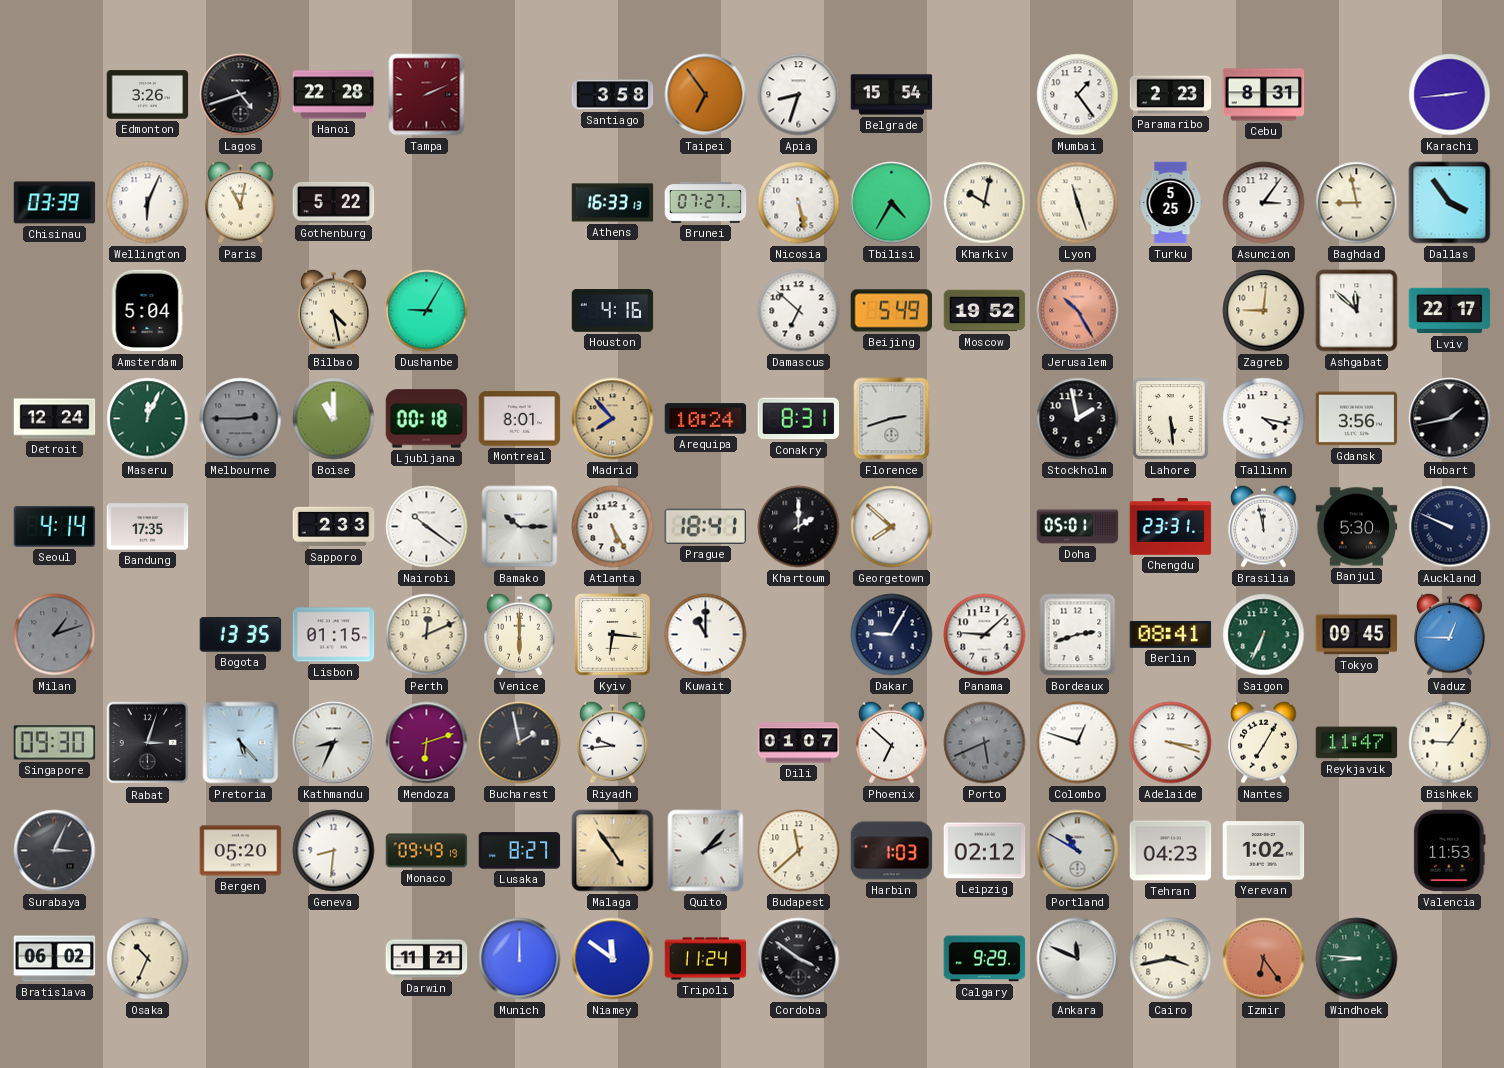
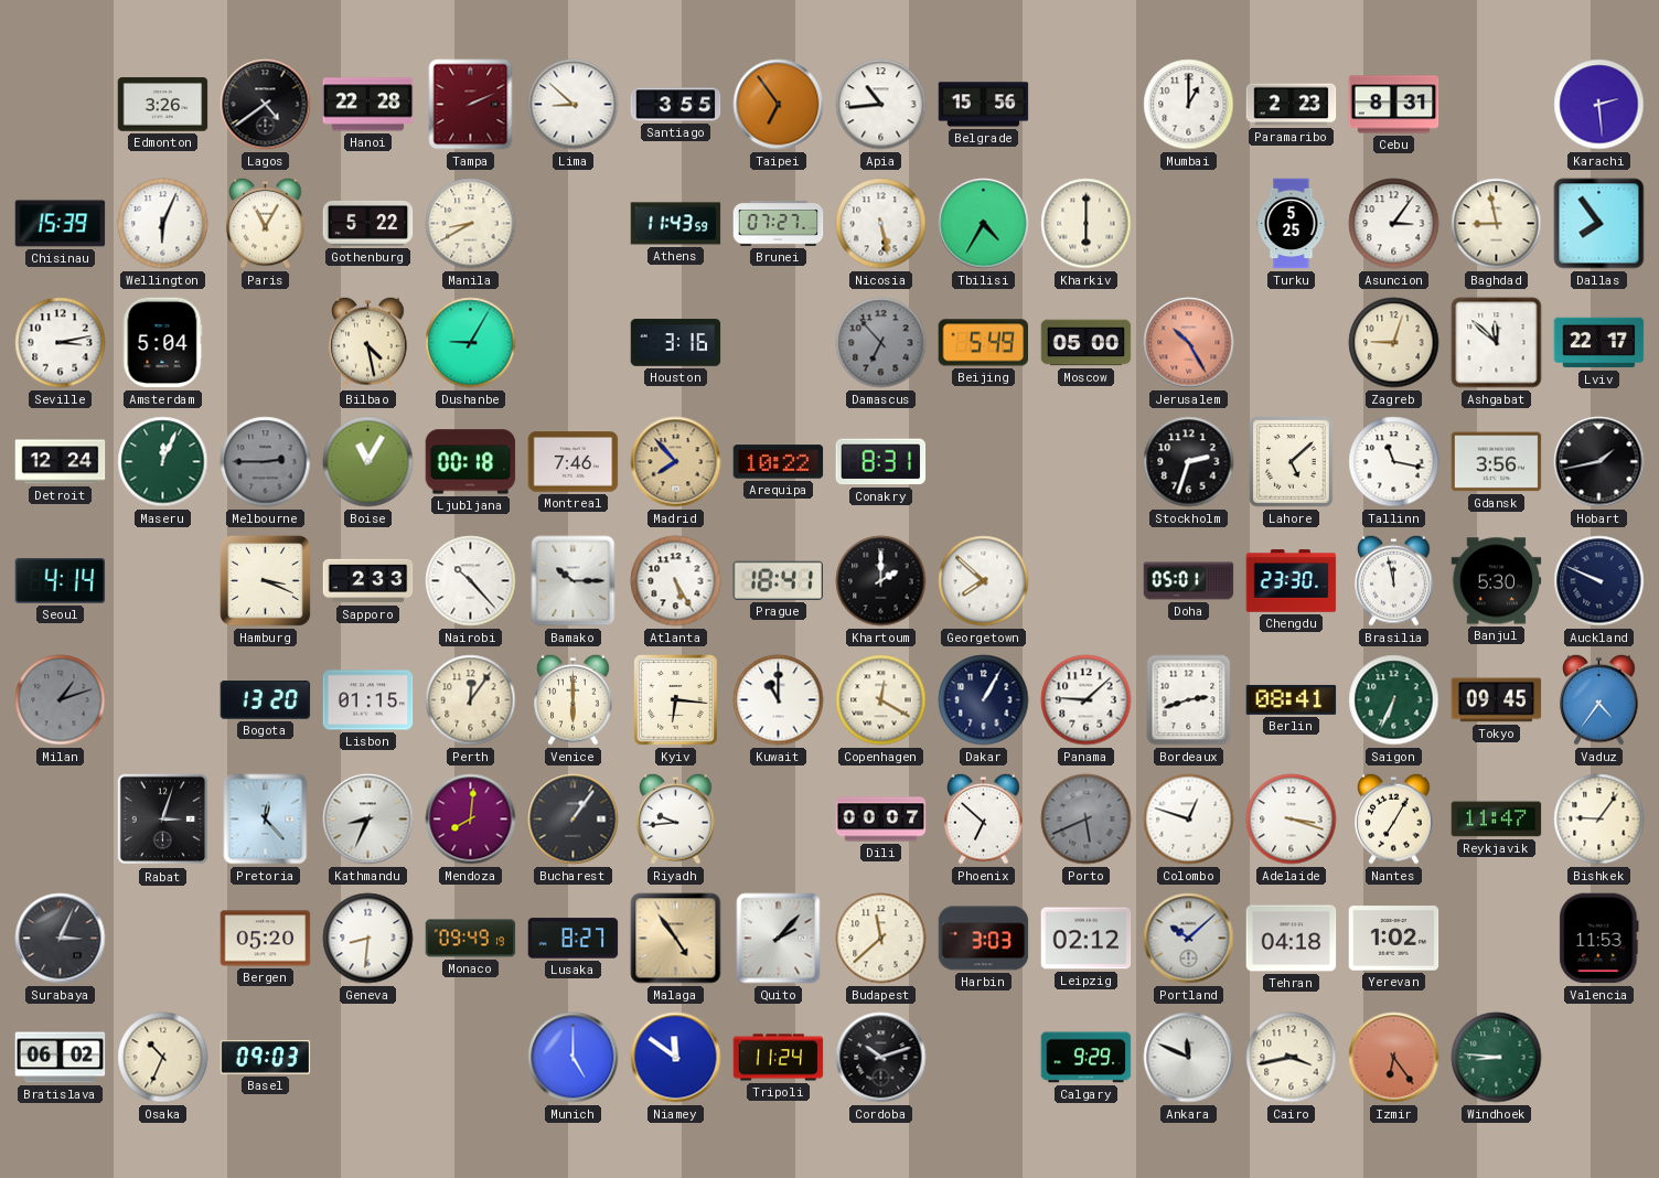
Lagos: 4:42 -> 4:39 (266, 105)
Lima: none -> 8:52 (574, 105)
Santiago: 3:58 -> 3:55 (676, 105)
Apia: 8:33 -> 10:44 (881, 105)
Belgrade: 15:54 -> 15:56 (984, 105)
Mumbai: 1:24 -> 1:00 (1189, 105)
Karachi: 2:44 -> 2:29 (1599, 105)
Chisinau: 03:39 -> 15:39 (61, 224)
Paris: 11:02 -> 11:05 (266, 223)
Manila: none -> 8:40 (471, 224)
Athens: 16:33 -> 11:43 (676, 224)
Kharkiv: 10:02 -> 6:00 (1087, 224)
Lyon: 11:27 -> none (1078, 203)
Dallas: 3:54 -> 7:54 (1599, 224)
Seville: none -> 3:13 (61, 343)
Houston: 4:16 -> 3:16 (676, 343)
Damascus: 6:52 -> 6:53 (881, 343)
Damascus dial: white -> grey (881, 343)
Moscow: 19:52 -> 05:00 (1087, 343)
Zagreb: 9:01 -> 9:03 (1394, 343)
Boise: 11:00 -> 11:05 (368, 462)
Montreal: 8:01 -> 7:46 (574, 462)
Arequipa: 10:24 -> 10:22 (779, 462)
Florence: 2:42 -> none (892, 419)
Stockholm: 1:58 -> 2:33 (1189, 462)
Lahore: 5:29 -> 5:08 (1292, 462)
Tallinn: 4:17 -> 11:17 (1394, 462)
Bandung: 17:35 -> none (148, 527)
Hamburg: none -> 3:19 (265, 580)
Nairobi: 10:21 -> 10:23 (471, 581)
Chengdu: 23:31 -> 23:30 (1292, 581)
Bogota: 13:35 -> 13:20 (266, 700)
Perth: 12:11 -> 12:06 (471, 700)
Copenhagen: none -> 12:20 (881, 700)
Dakar: 9:05 -> 1:05 (984, 700)
Vaduz: 12:45 -> 4:36 (1599, 699)
Singapore: 09:30 -> none (55, 743)
Pretoria: 5:23 -> 12:23 (266, 820)
Mendoza: 6:12 -> 8:01 (471, 820)
Bucharest: 1:58 -> 1:06 (574, 820)
Dili: 01:07 -> 00:07 (881, 820)
Harbin: 1:03 -> 3:03 (984, 939)
Portland: 10:50 -> 10:08 (1189, 939)
Tehran: 04:23 -> 04:18 (1292, 939)
Basel: none -> 09:03 (266, 1058)
Darwin: 11:21 -> none (427, 959)
Munich: 12:00 -> 5:00 (574, 1058)
Cordoba: 3:51 -> 10:12 (881, 1058)
